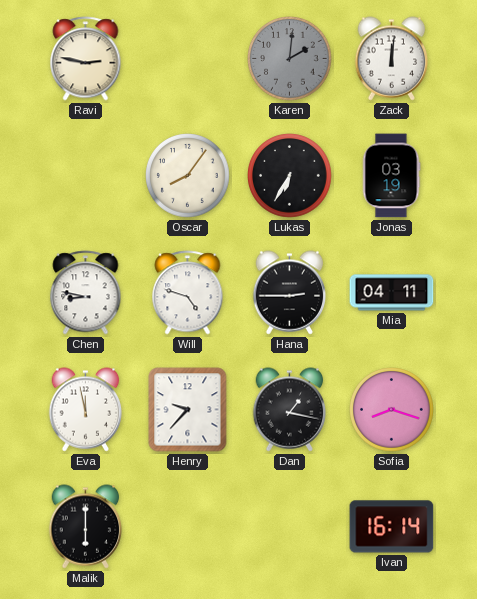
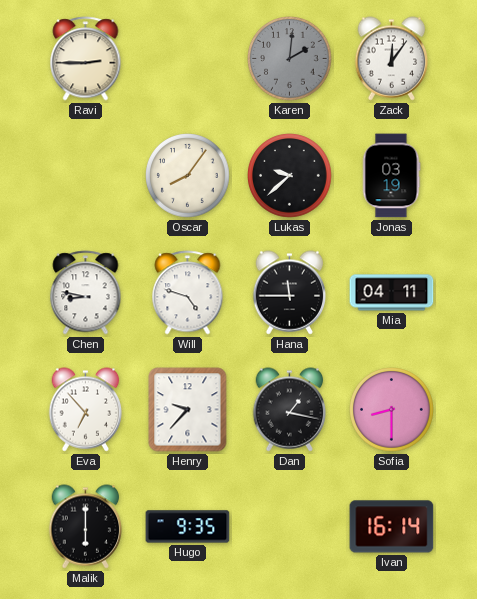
Ravi: 2:47 -> 2:45 (86, 59)
Zack: 12:01 -> 12:06 (392, 59)
Lukas: 6:35 -> 9:38 (290, 176)
Hana: 2:45 -> 11:45 (290, 293)
Eva: 11:58 -> 6:53 (86, 410)
Sofia: 8:18 -> 8:30 (392, 410)
Hugo: none -> 9:35 (188, 527)
